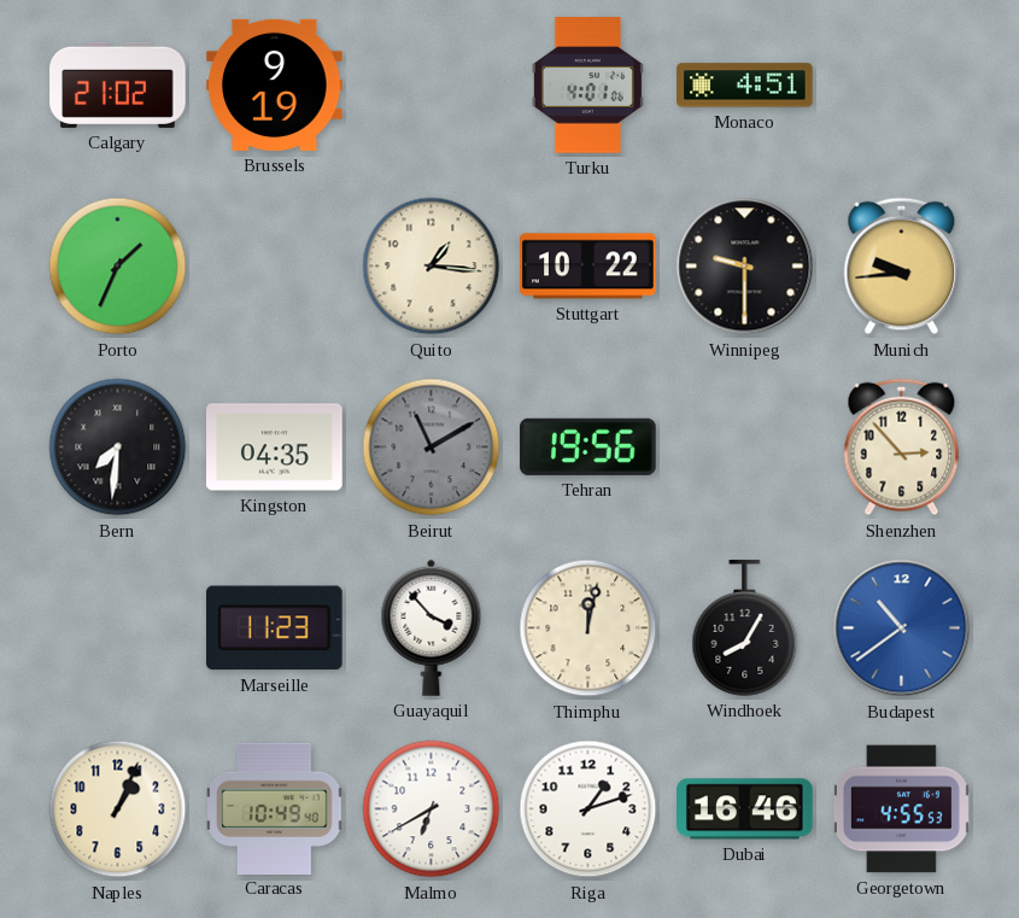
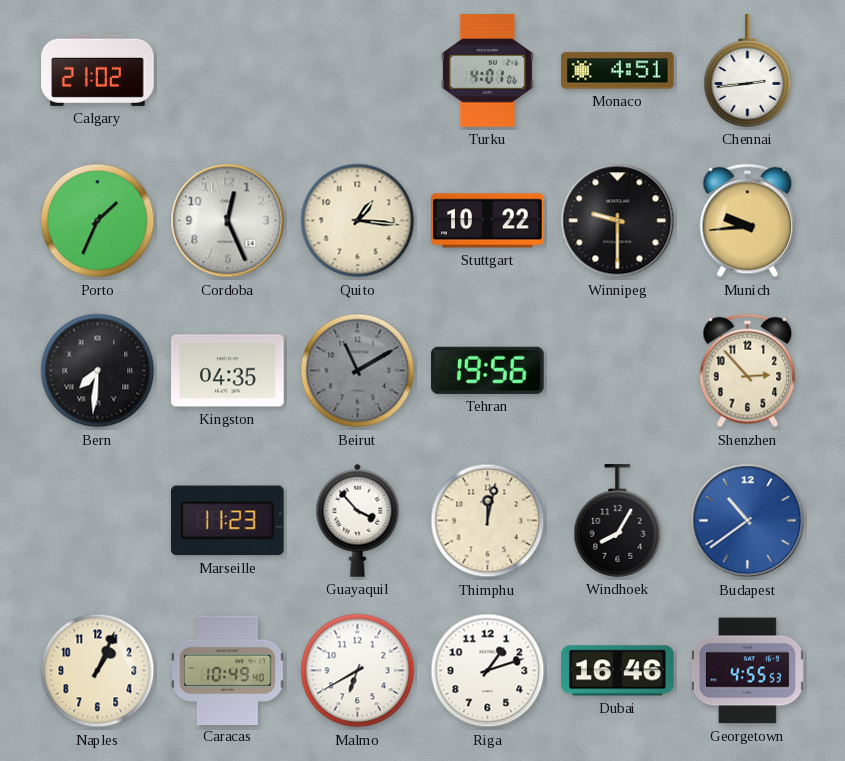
Brussels: 9:19 -> none (275, 84)
Chennai: none -> 2:44 (748, 71)
Cordoba: none -> 12:26 (228, 221)
